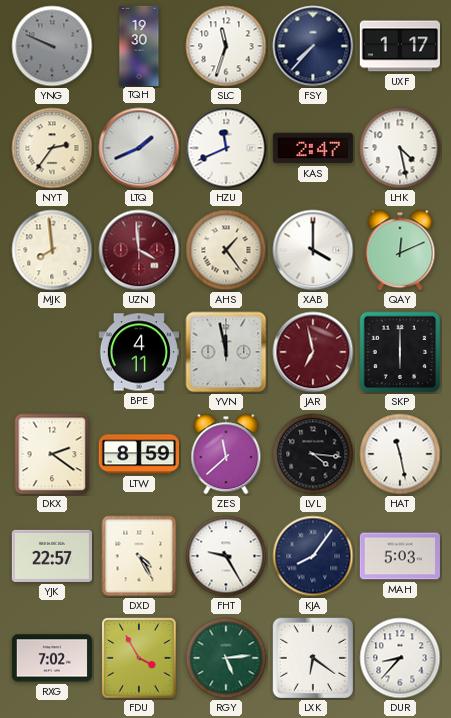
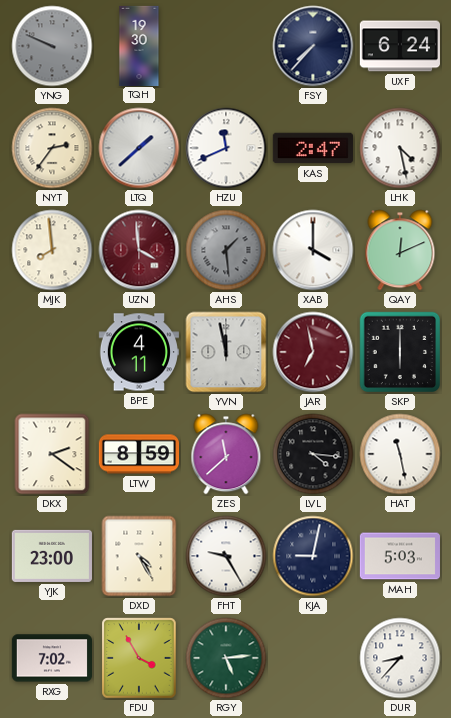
SLC: 11:33 -> none (226, 46)
UXF: 1:17 -> 6:24 (400, 46)
LTQ: 1:41 -> 1:38 (139, 148)
AHS: 1:24 -> 1:29 (226, 250)
AHS dial: cream -> grey (226, 250)
YJK: 22:57 -> 23:00 (52, 556)
KJA: 8:06 -> 9:02 (313, 556)
LXK: 6:21 -> none (313, 658)
